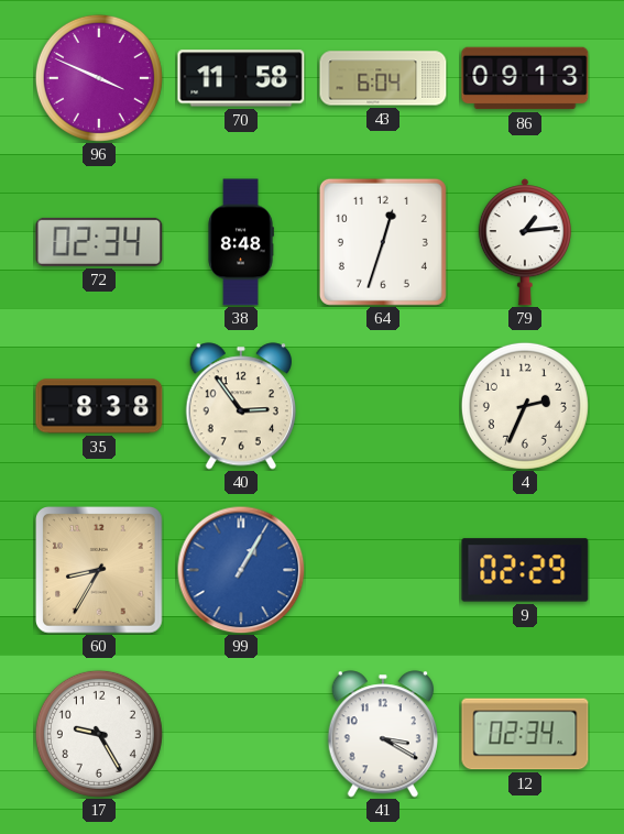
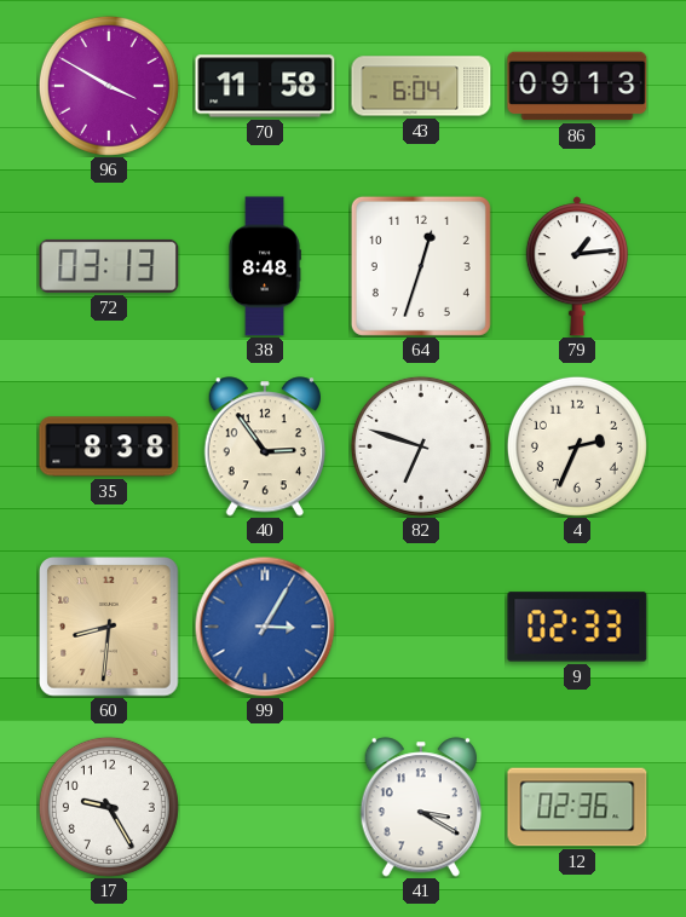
96: 3:49 -> 3:50 (109, 86)
72: 02:34 -> 03:13 (109, 266)
82: none -> 6:48 (421, 446)
60: 8:35 -> 8:31 (110, 628)
99: 1:05 -> 3:05 (265, 627)
9: 02:29 -> 02:33 (577, 627)
12: 02:34 -> 02:36 (577, 807)
